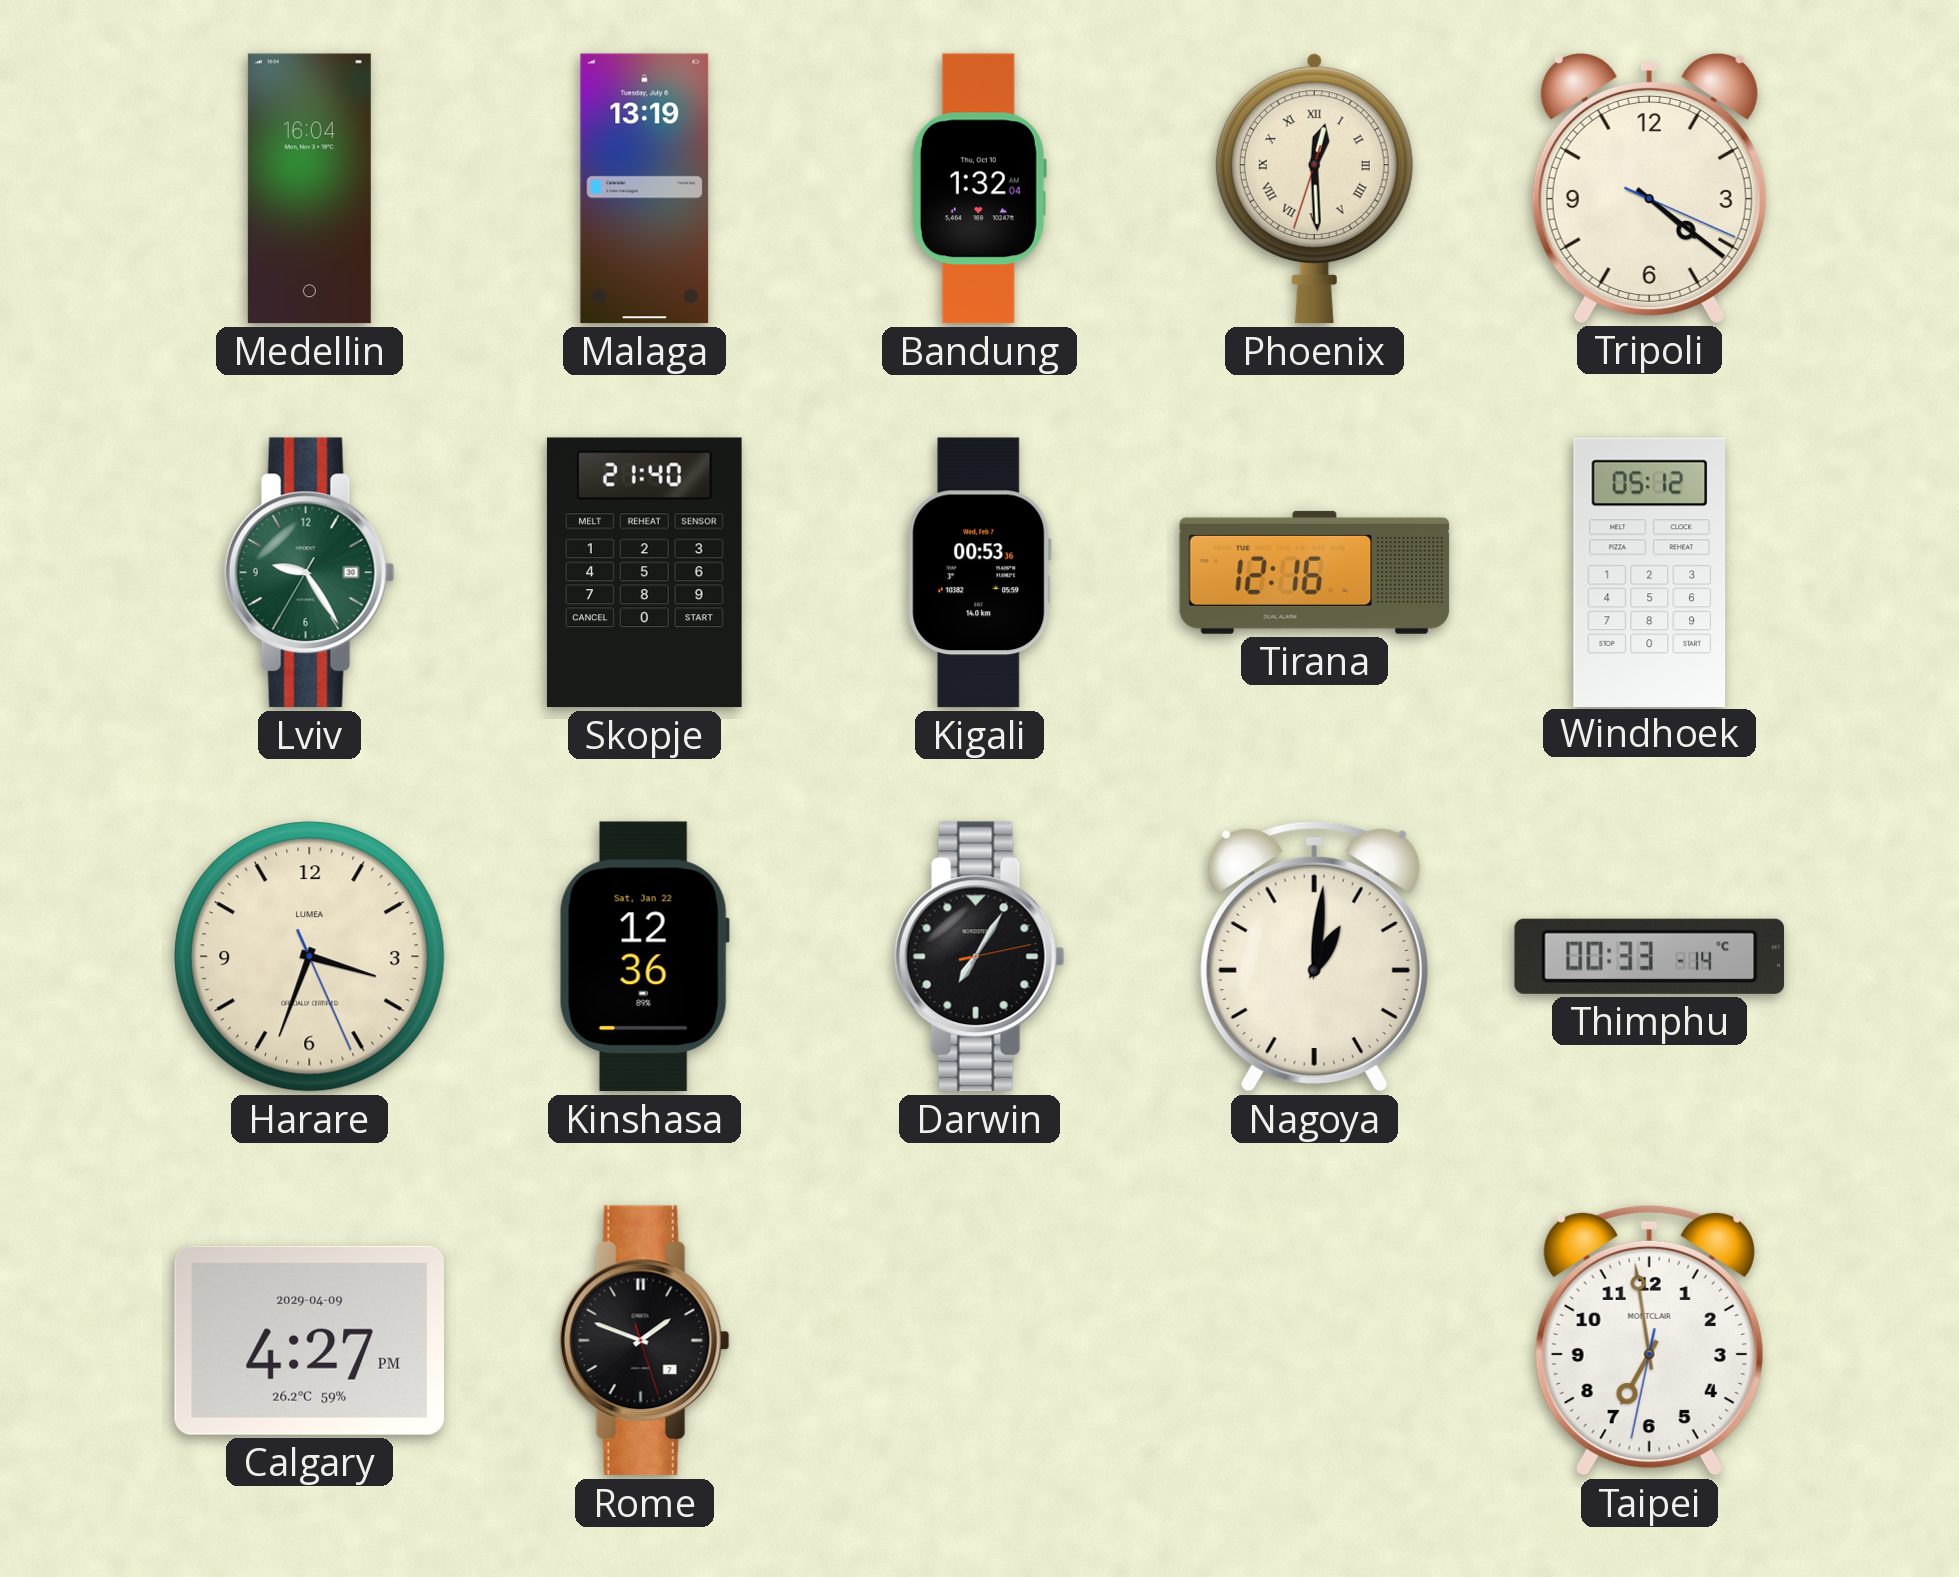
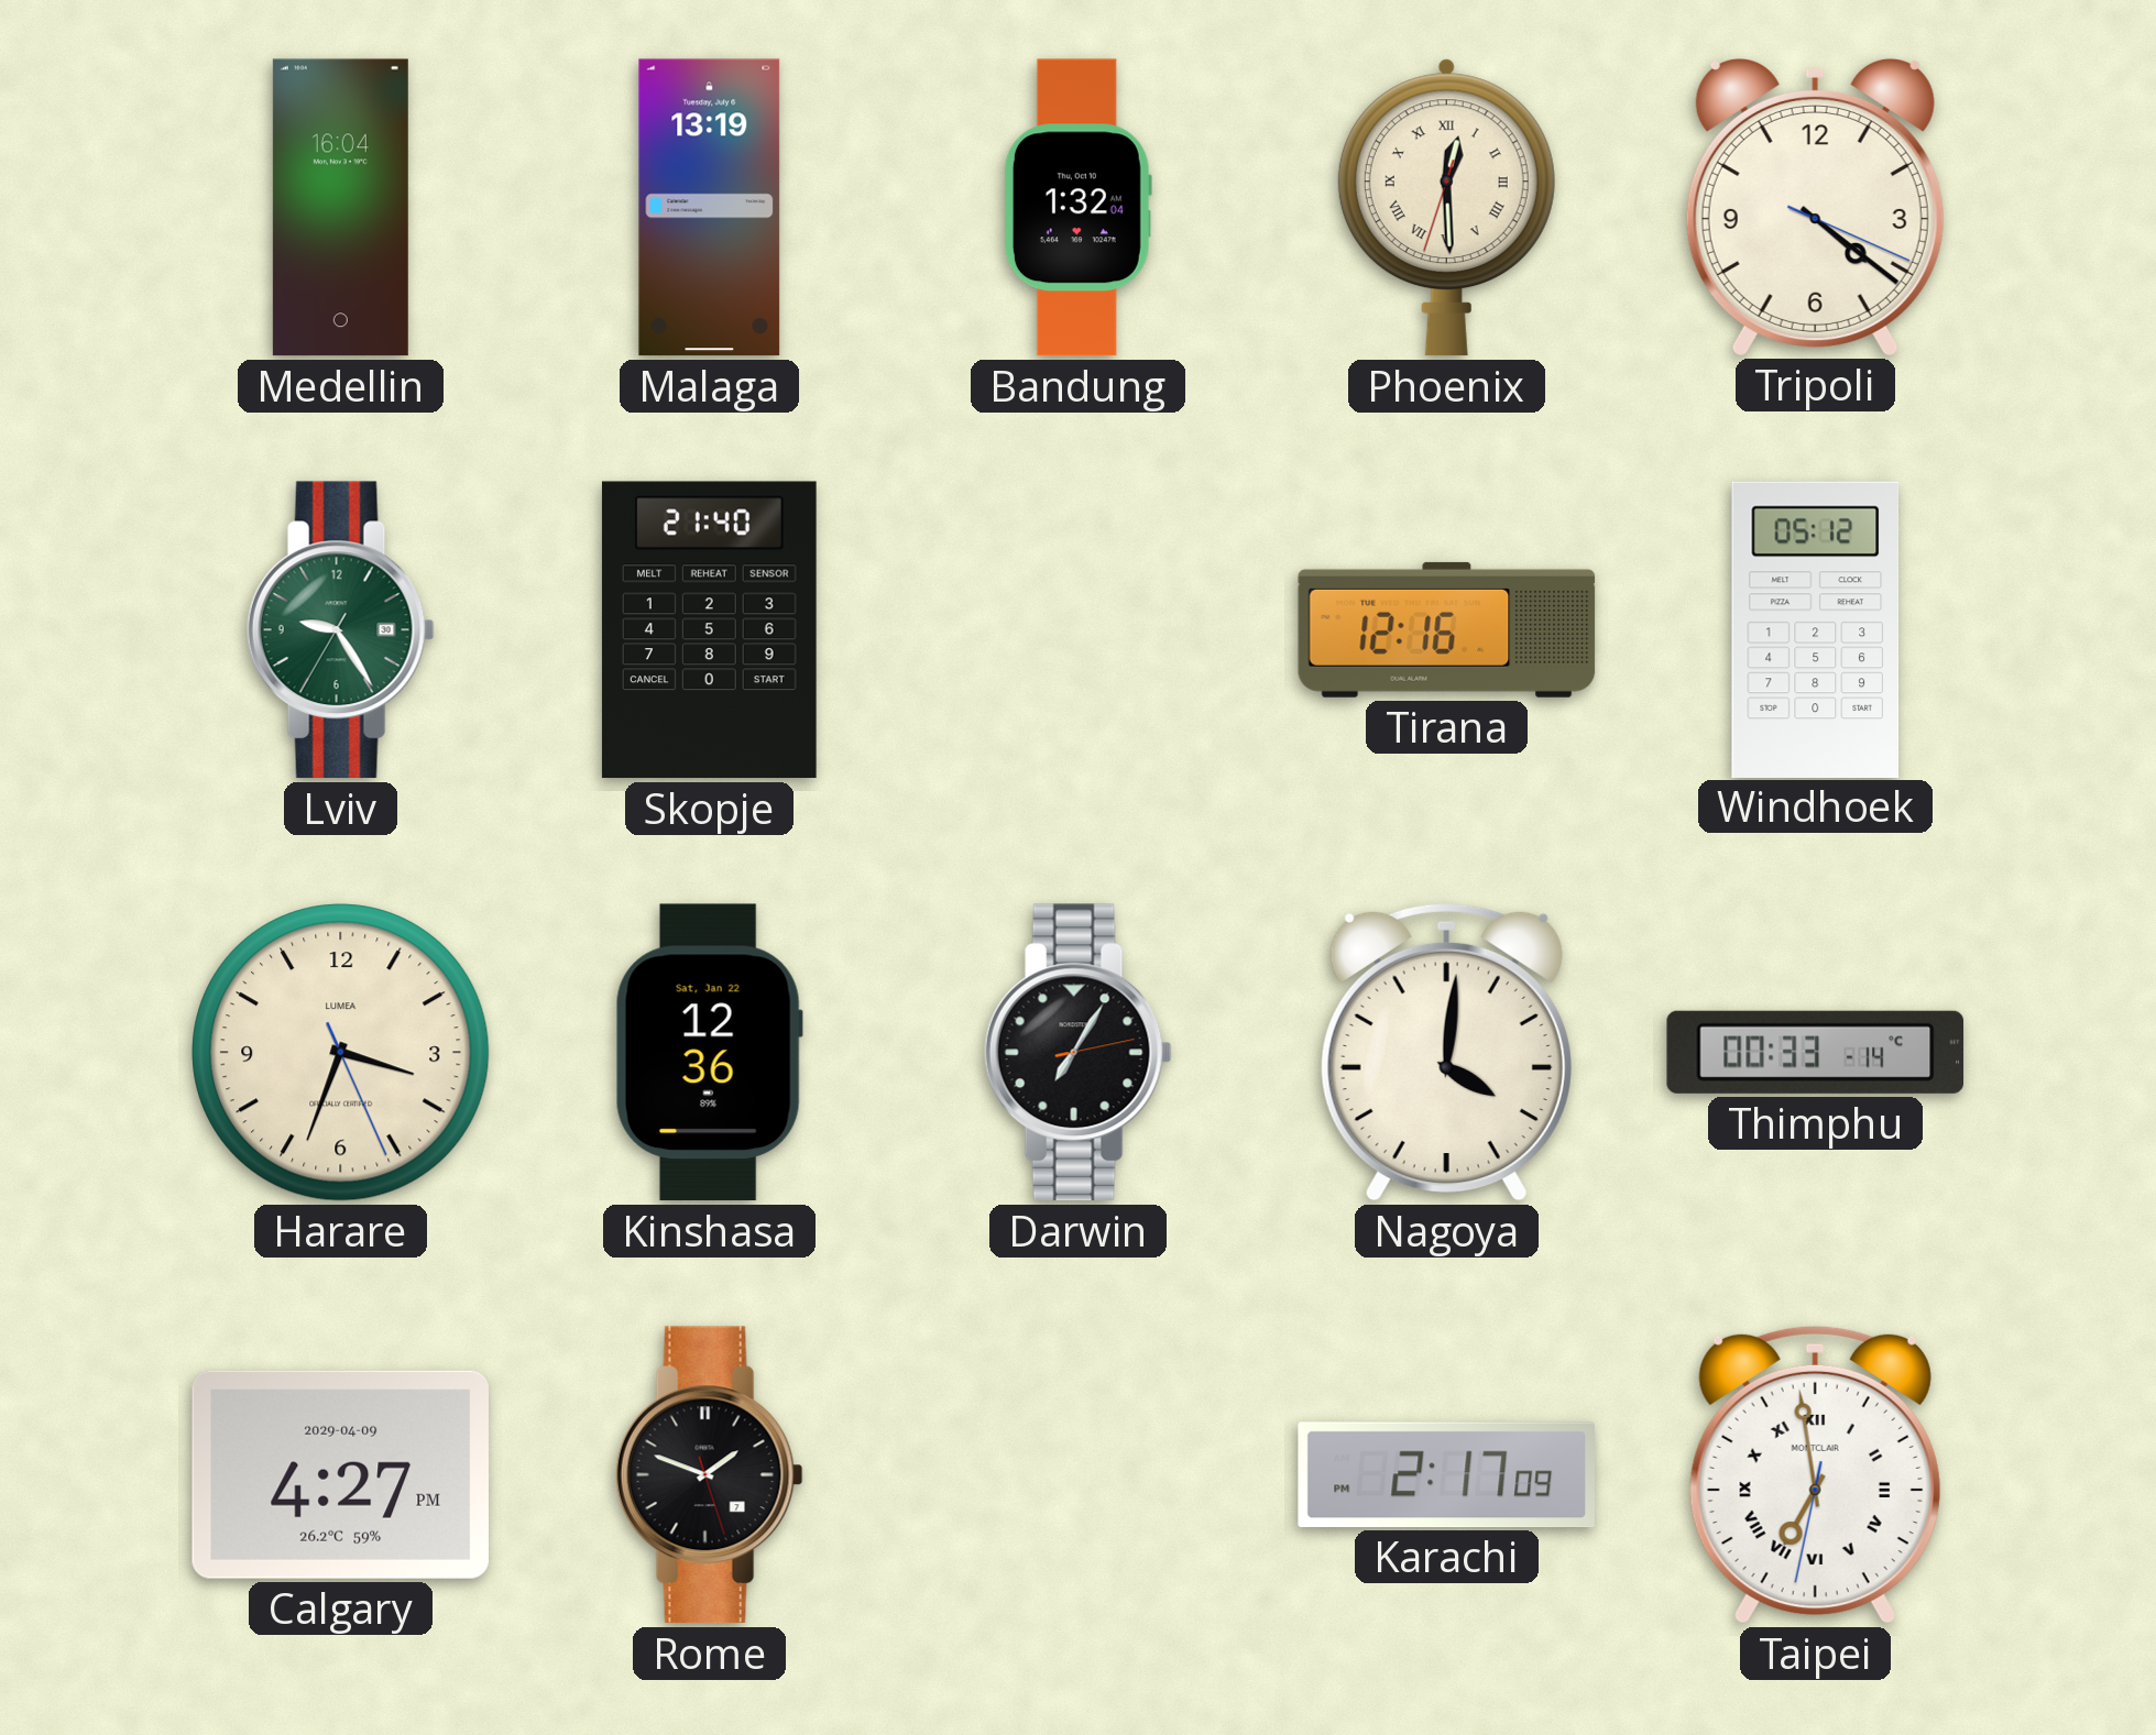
Kigali: 00:53 -> none (980, 573)
Nagoya: 1:01 -> 4:01 (1446, 1052)
Karachi: none -> 2:17 (1446, 1474)
Taipei numerals: Arabic -> Roman (1815, 1474)
